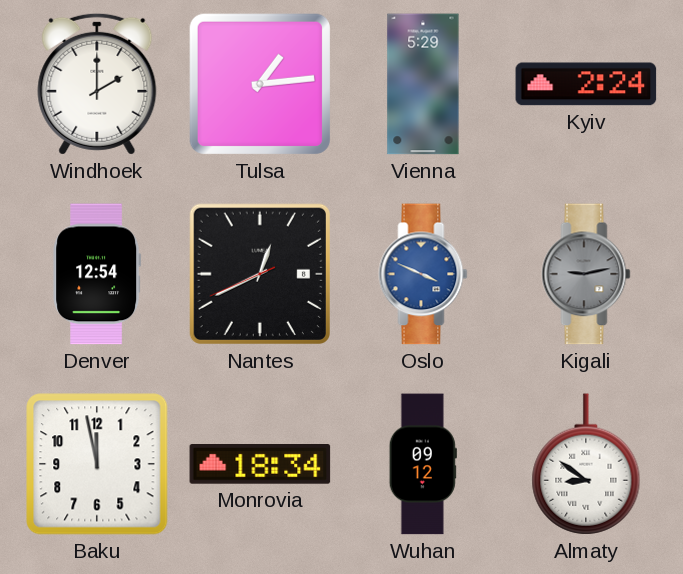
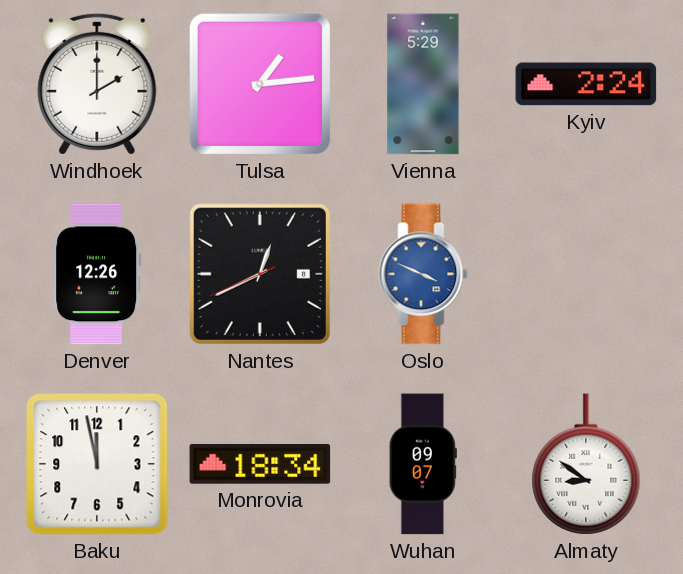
Denver: 12:54 -> 12:26 (97, 274)
Kigali: 9:13 -> none (586, 274)
Wuhan: 09:12 -> 09:07 (423, 464)
